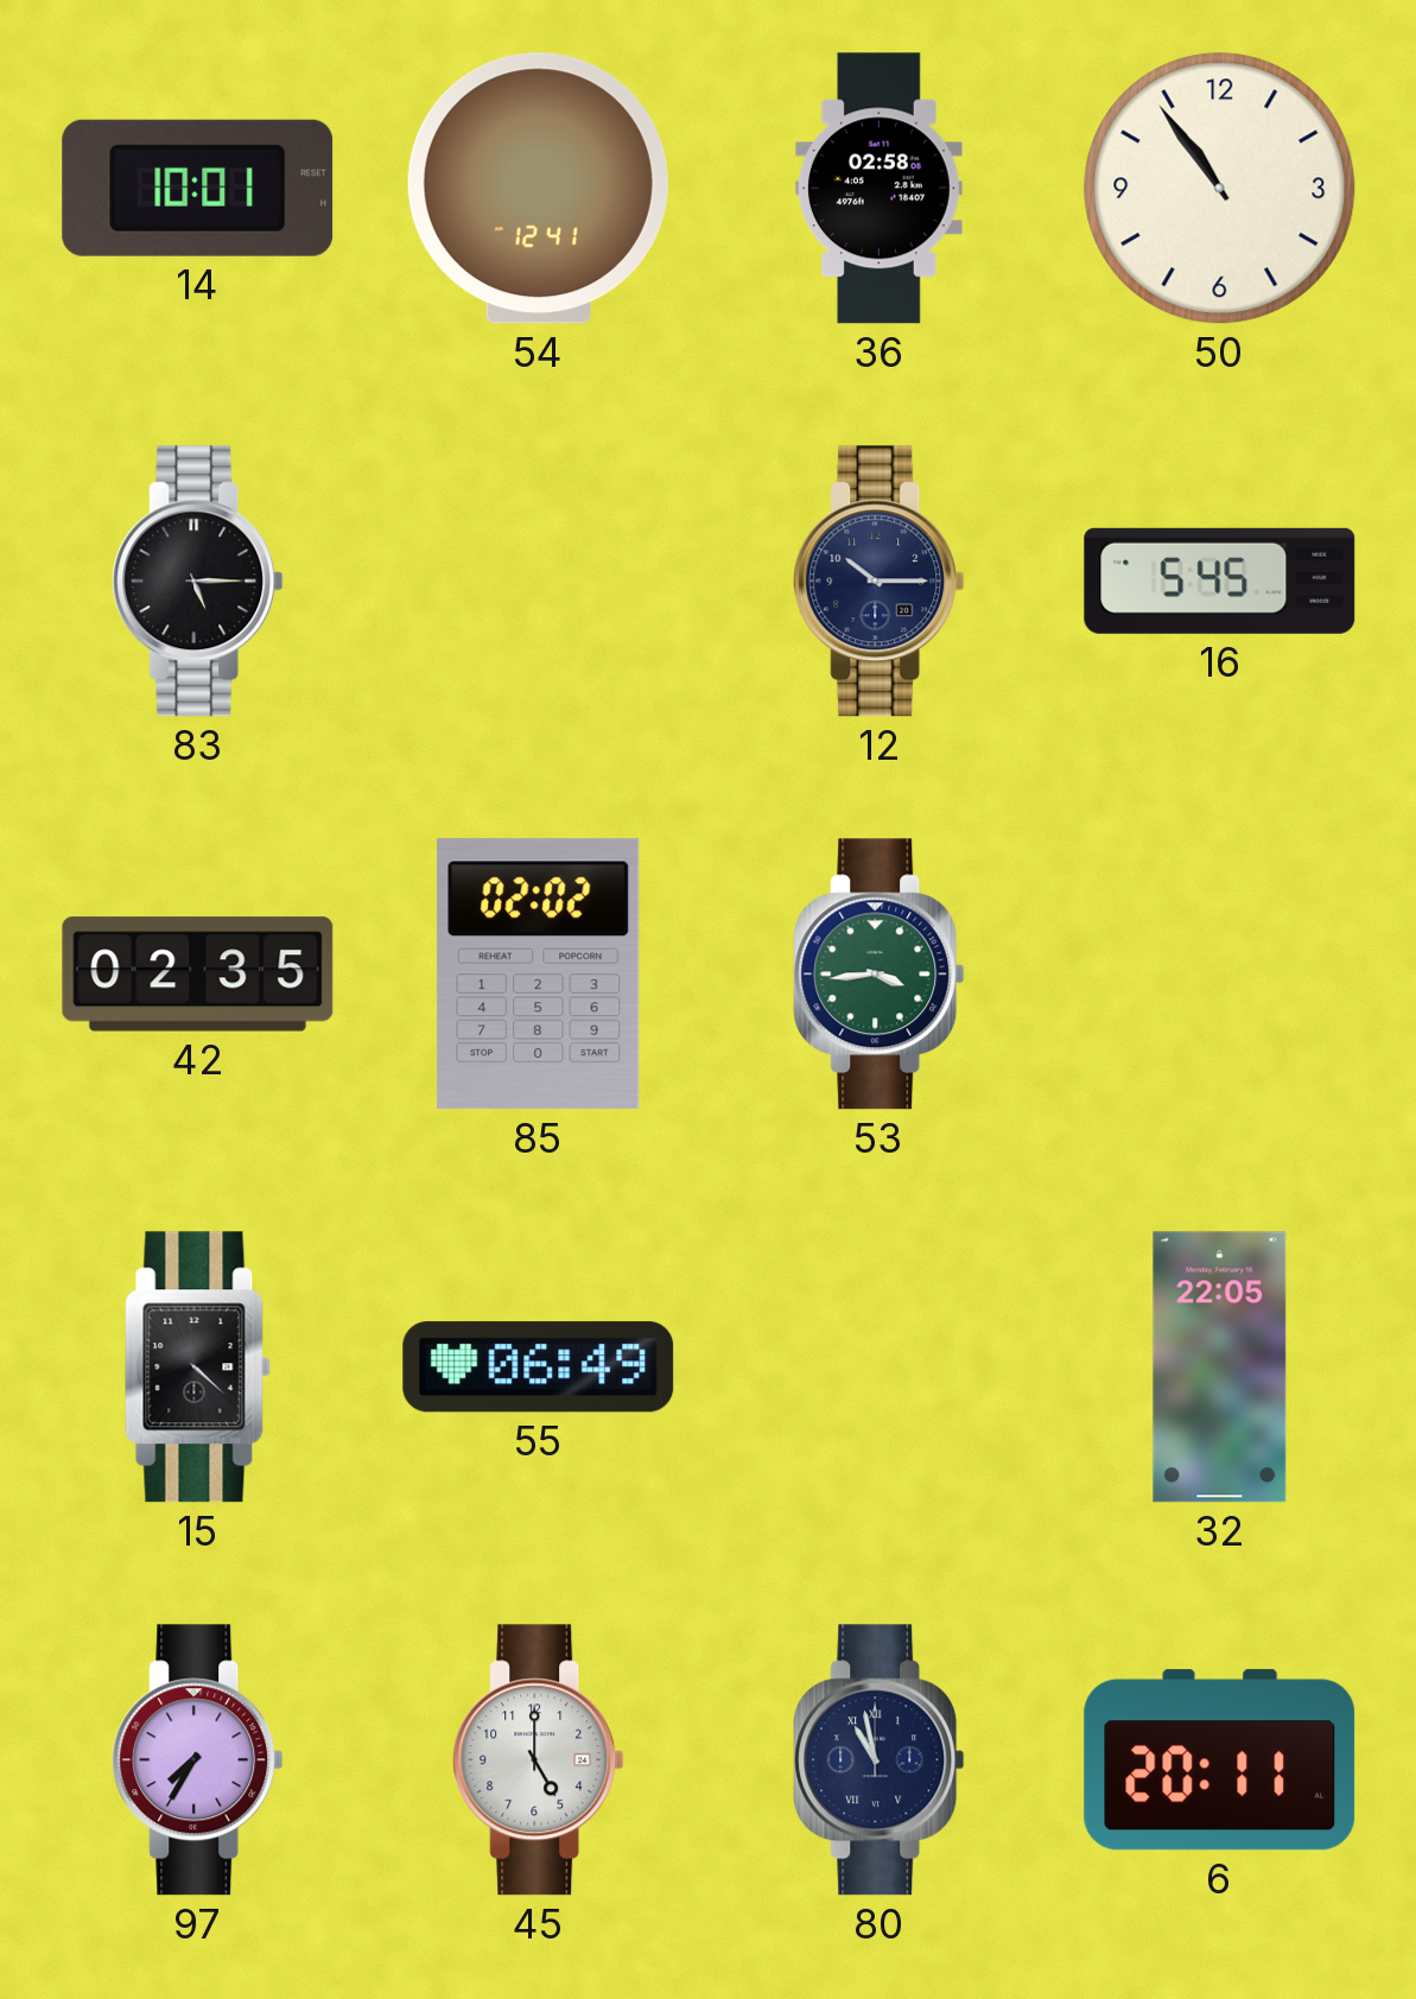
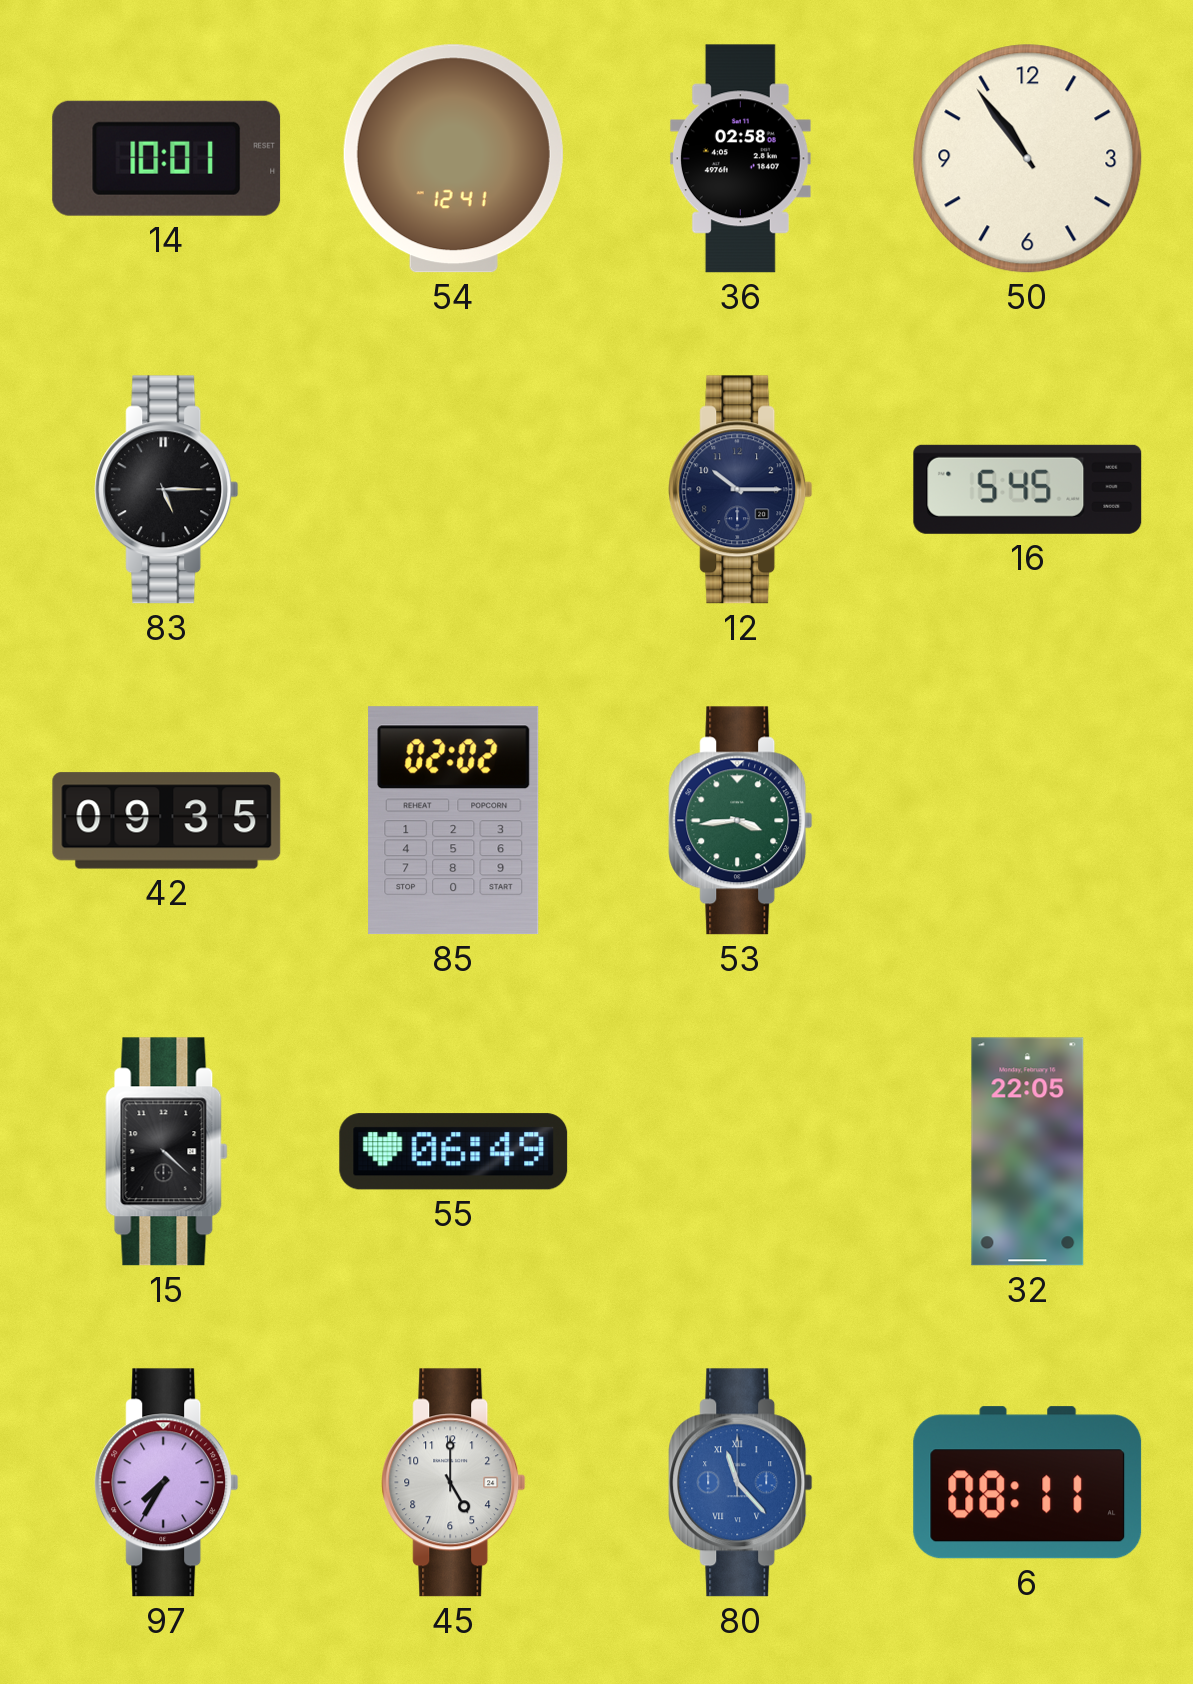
42: 02:35 -> 09:35 (167, 821)
80: 10:58 -> 11:23 (741, 1483)
80 dial: navy -> blue (741, 1483)
6: 20:11 -> 08:11 (1028, 1483)
